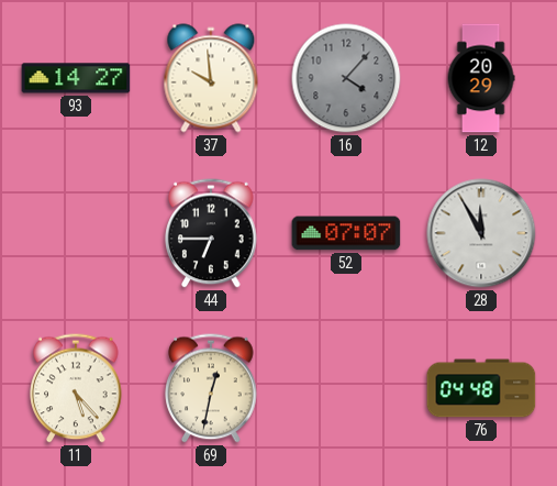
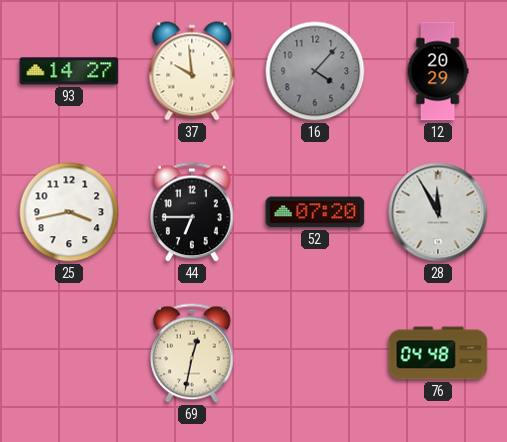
25: none -> 3:43 (69, 212)
52: 07:07 -> 07:20 (315, 212)
11: 5:23 -> none (76, 388)
